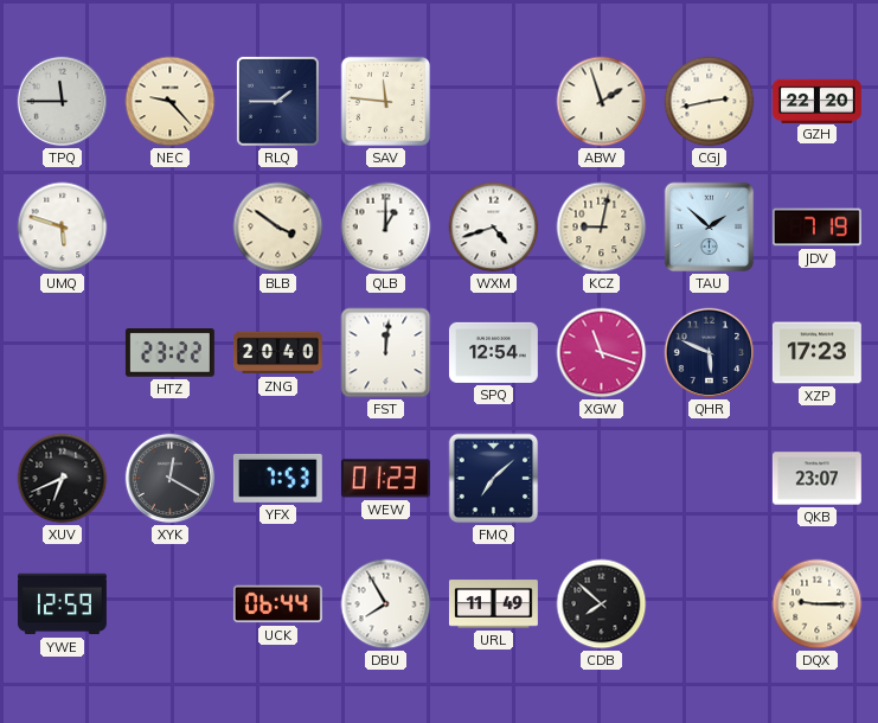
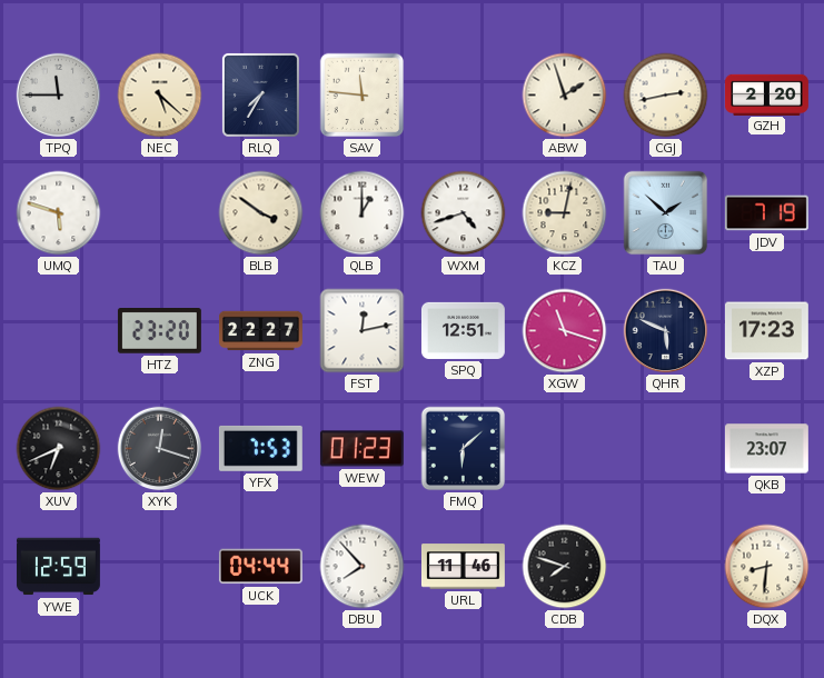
NEC: 9:23 -> 5:22 (160, 96)
RLQ: 1:45 -> 7:35 (260, 94)
GZH: 22:20 -> 2:20 (766, 94)
HTZ: 23:22 -> 23:20 (159, 331)
ZNG: 20:40 -> 22:27 (261, 331)
FST: 12:01 -> 12:13 (363, 331)
SPQ: 12:54 -> 12:51 (463, 330)
XYK: 12:20 -> 12:18 (160, 449)
FMQ: 7:08 -> 6:08 (464, 449)
UCK: 06:44 -> 04:44 (260, 567)
DBU: 7:55 -> 7:53 (363, 567)
URL: 11:49 -> 11:46 (463, 567)
CDB: 7:52 -> 7:48 (565, 567)
DQX: 9:15 -> 8:31 (767, 567)
